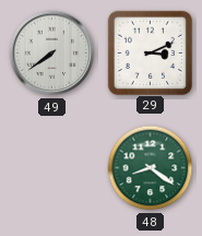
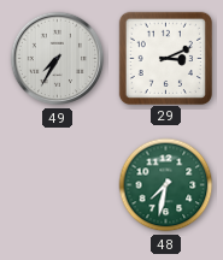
49: 7:39 -> 7:35 (58, 59)
48: 8:21 -> 7:32 (166, 185)
